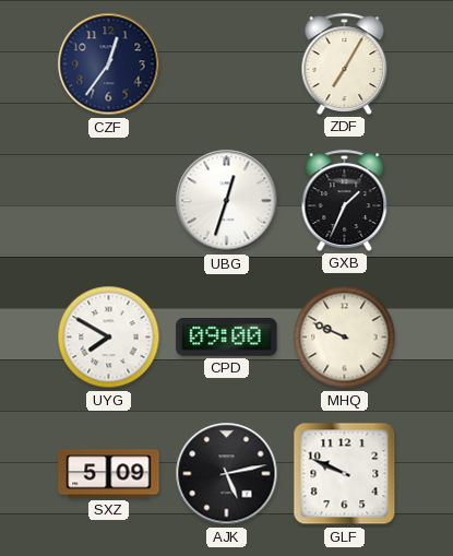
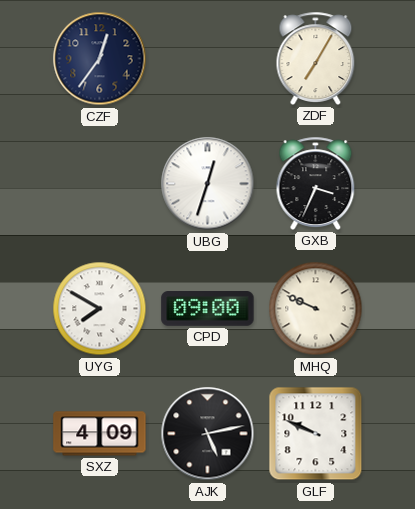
GXB: 1:34 -> 3:34 (316, 183)
SXZ: 5:09 -> 4:09 (100, 434)
